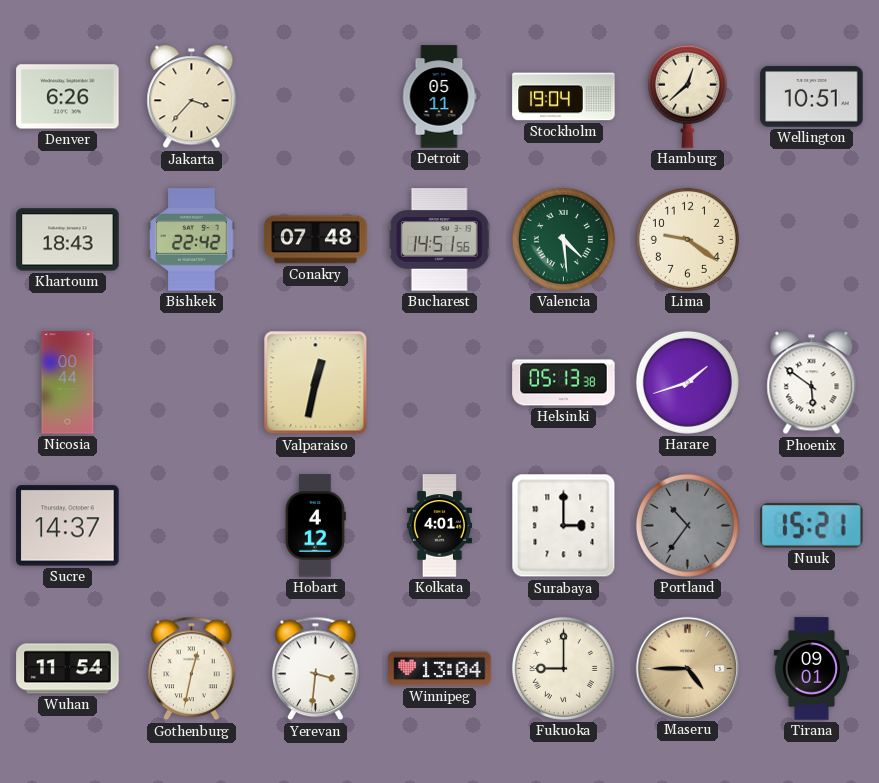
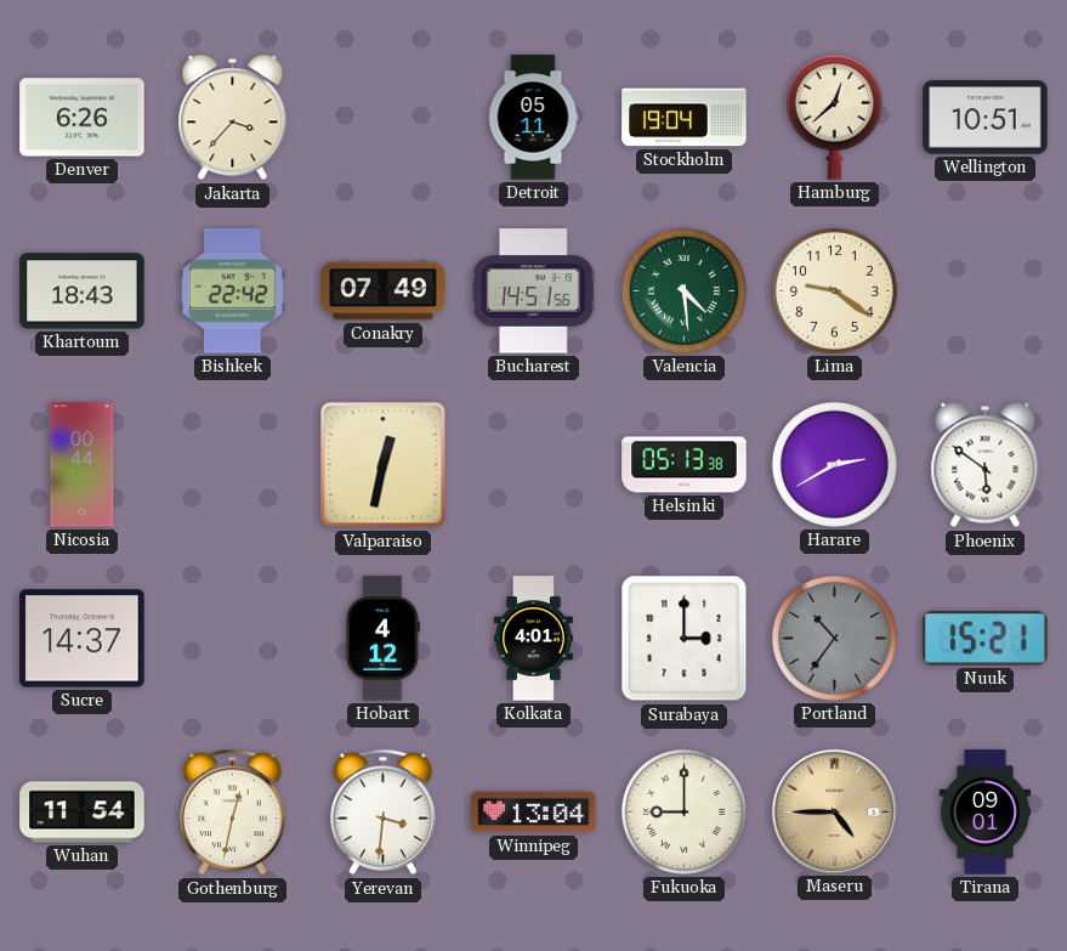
Conakry: 07:48 -> 07:49 (384, 291)
Harare: 1:42 -> 2:40 (834, 464)
